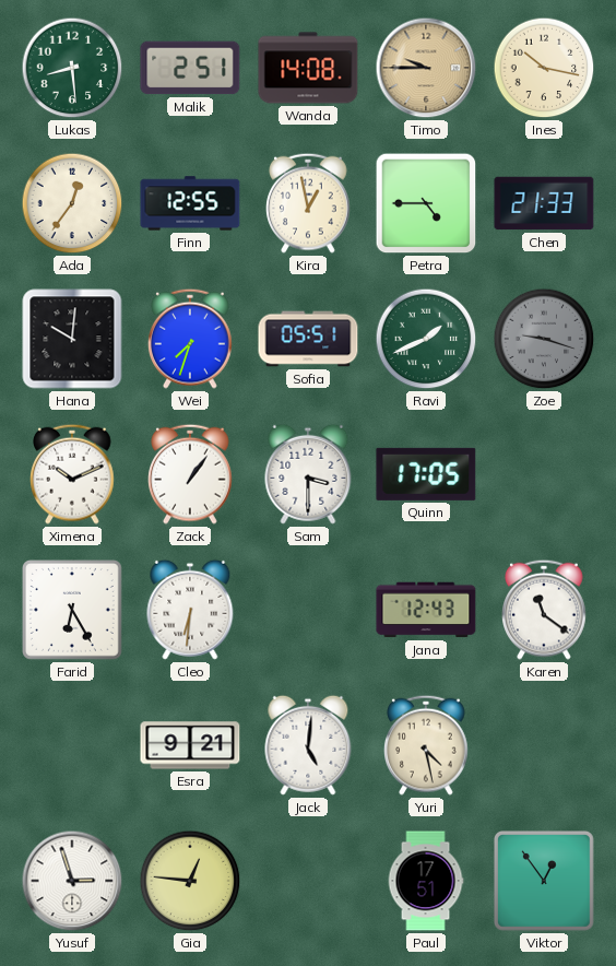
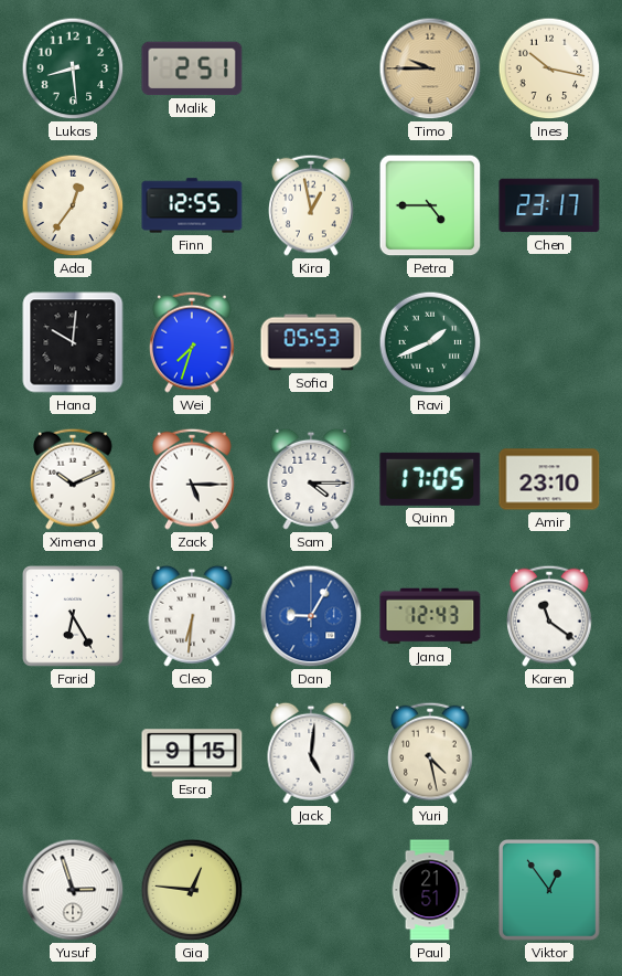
Wanda: 14:08 -> none (308, 68)
Chen: 21:33 -> 23:17 (549, 205)
Sofia: 05:51 -> 05:53 (311, 342)
Zoe: 9:18 -> none (544, 339)
Zack: 1:06 -> 5:15 (193, 479)
Sam: 3:30 -> 4:15 (311, 479)
Amir: none -> 23:10 (549, 479)
Dan: none -> 9:05 (311, 616)
Esra: 9:21 -> 9:15 (192, 753)
Paul: 17:51 -> 21:51 (430, 890)
